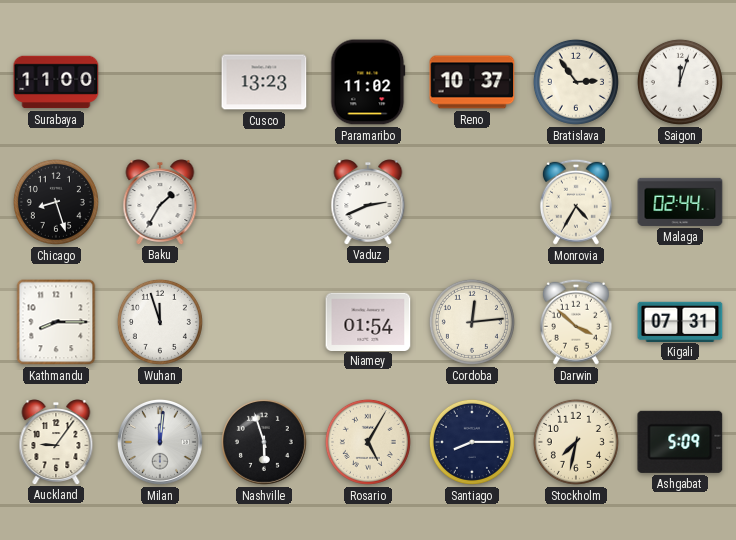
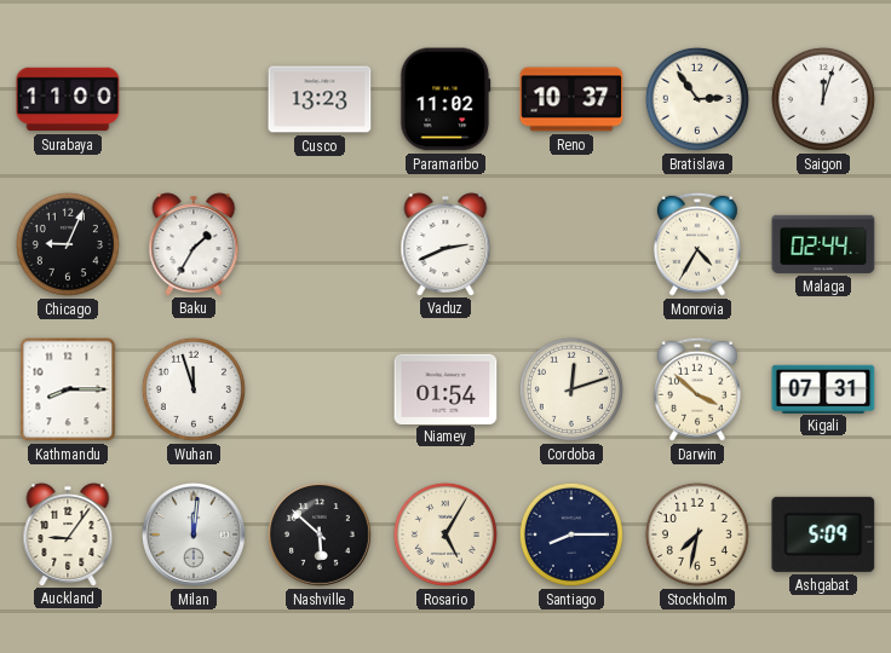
Chicago: 8:27 -> 9:04 (68, 244)
Cordoba: 12:14 -> 12:12 (571, 389)
Nashville: 5:57 -> 5:52 (320, 534)
